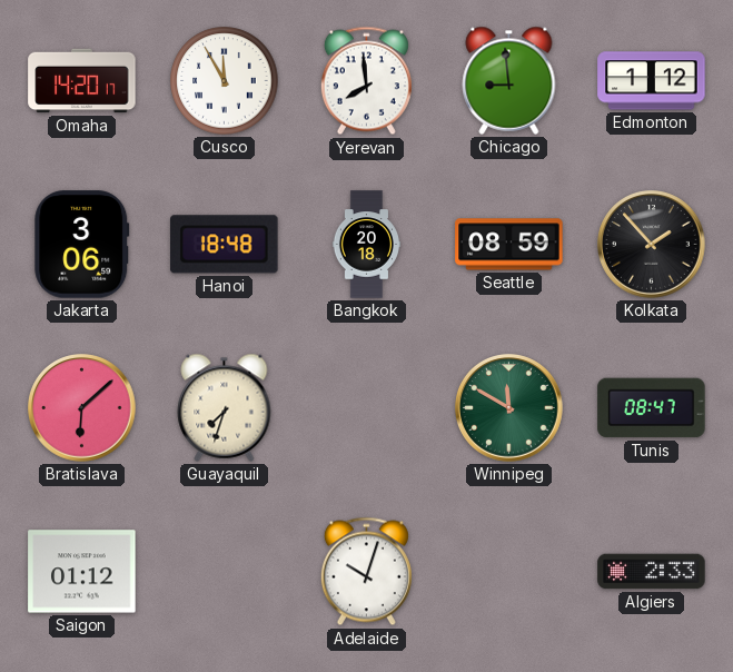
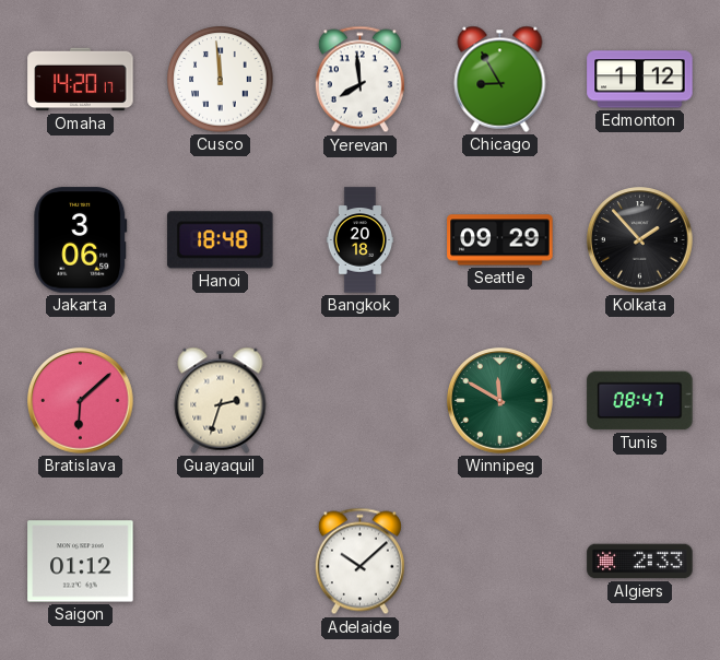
Cusco: 11:55 -> 11:59 (221, 80)
Chicago: 8:59 -> 8:55 (500, 79)
Seattle: 08:59 -> 09:29 (500, 240)
Guayaquil: 7:33 -> 2:33 (221, 400)
Adelaide: 10:03 -> 10:08 (359, 562)
